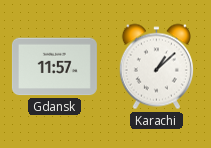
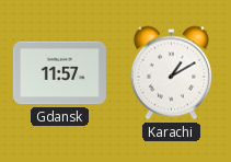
Karachi: 1:08 -> 1:10 (171, 73)
